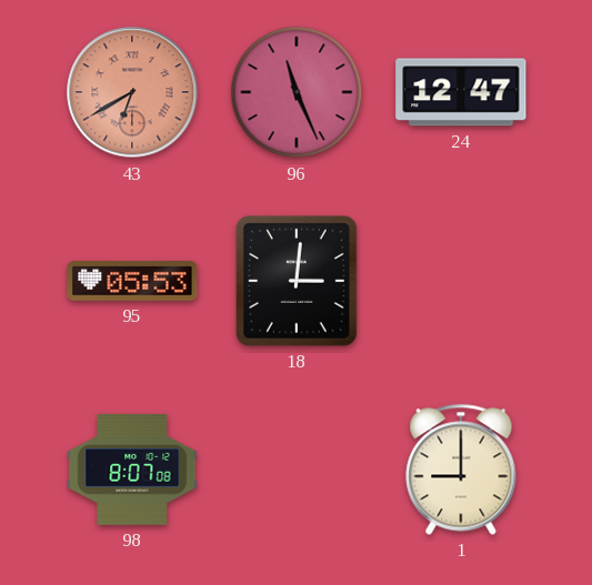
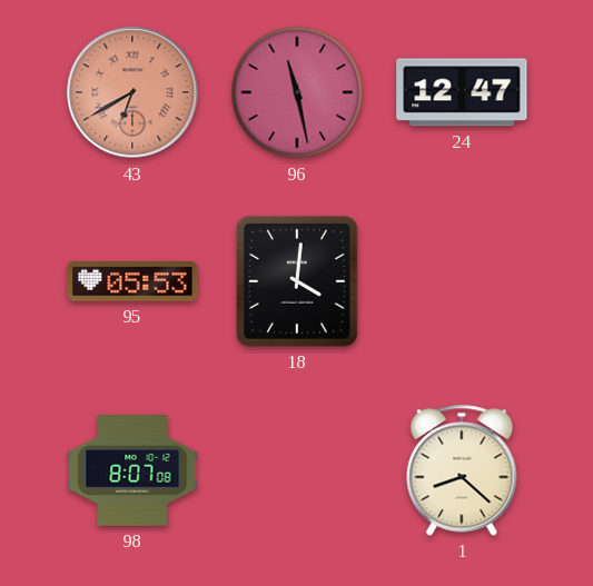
96: 11:26 -> 11:28 (297, 92)
18: 3:01 -> 4:01 (297, 281)
1: 9:00 -> 8:22 (462, 470)
